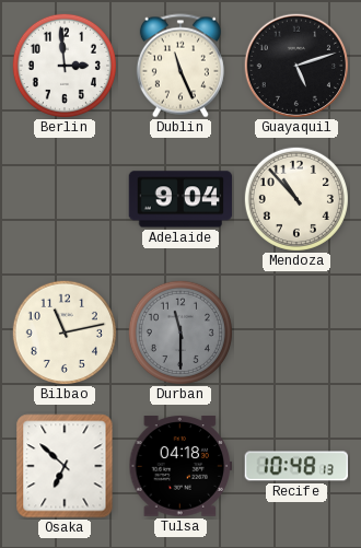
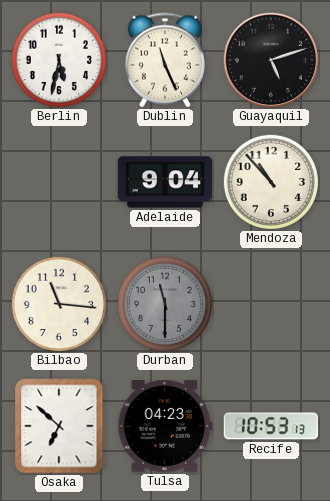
Berlin: 2:59 -> 5:32 (59, 60)
Bilbao: 11:13 -> 11:16 (59, 304)
Tulsa: 04:18 -> 04:23 (165, 426)
Recife: 10:48 -> 10:53 (271, 426)
